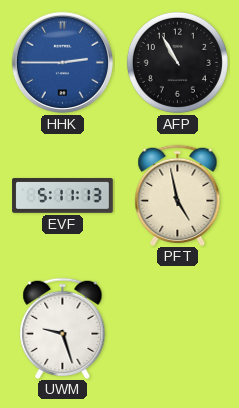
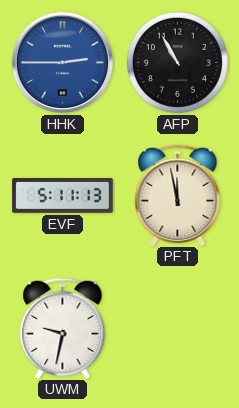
PFT: 4:58 -> 11:58 (178, 195)
UWM: 9:27 -> 9:32 (63, 328)
